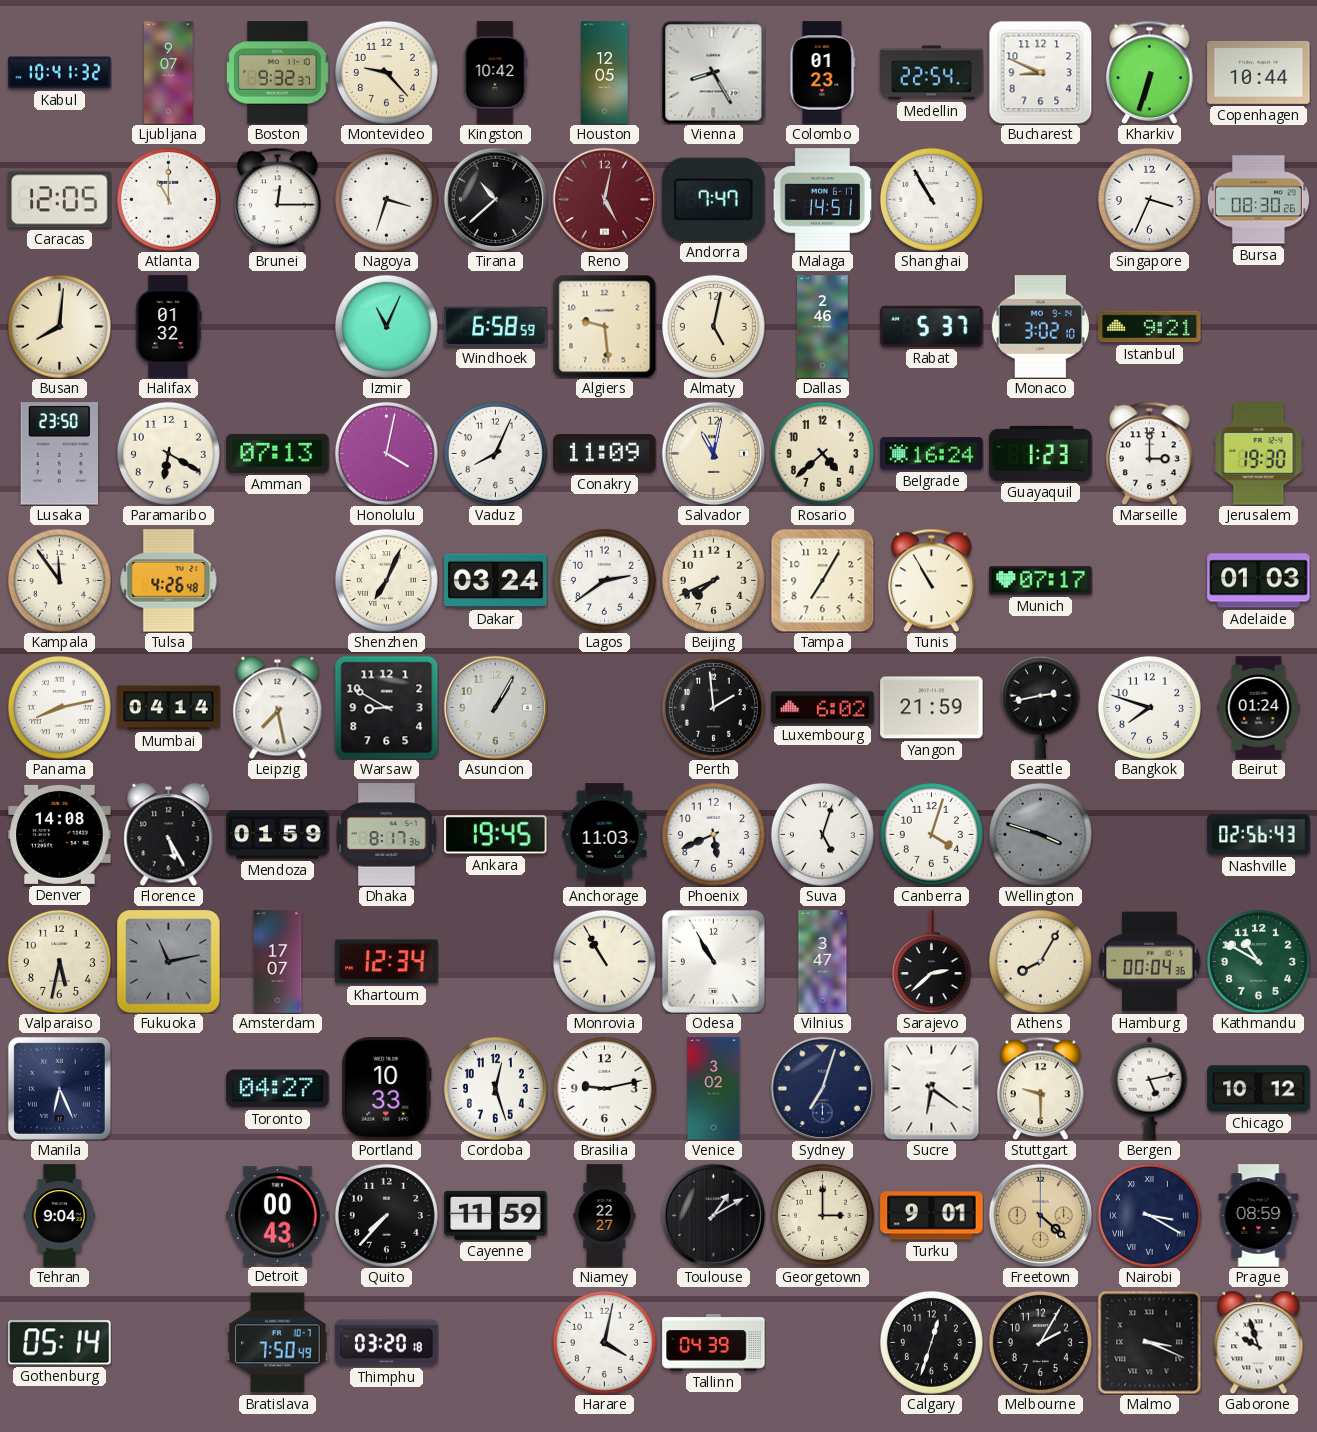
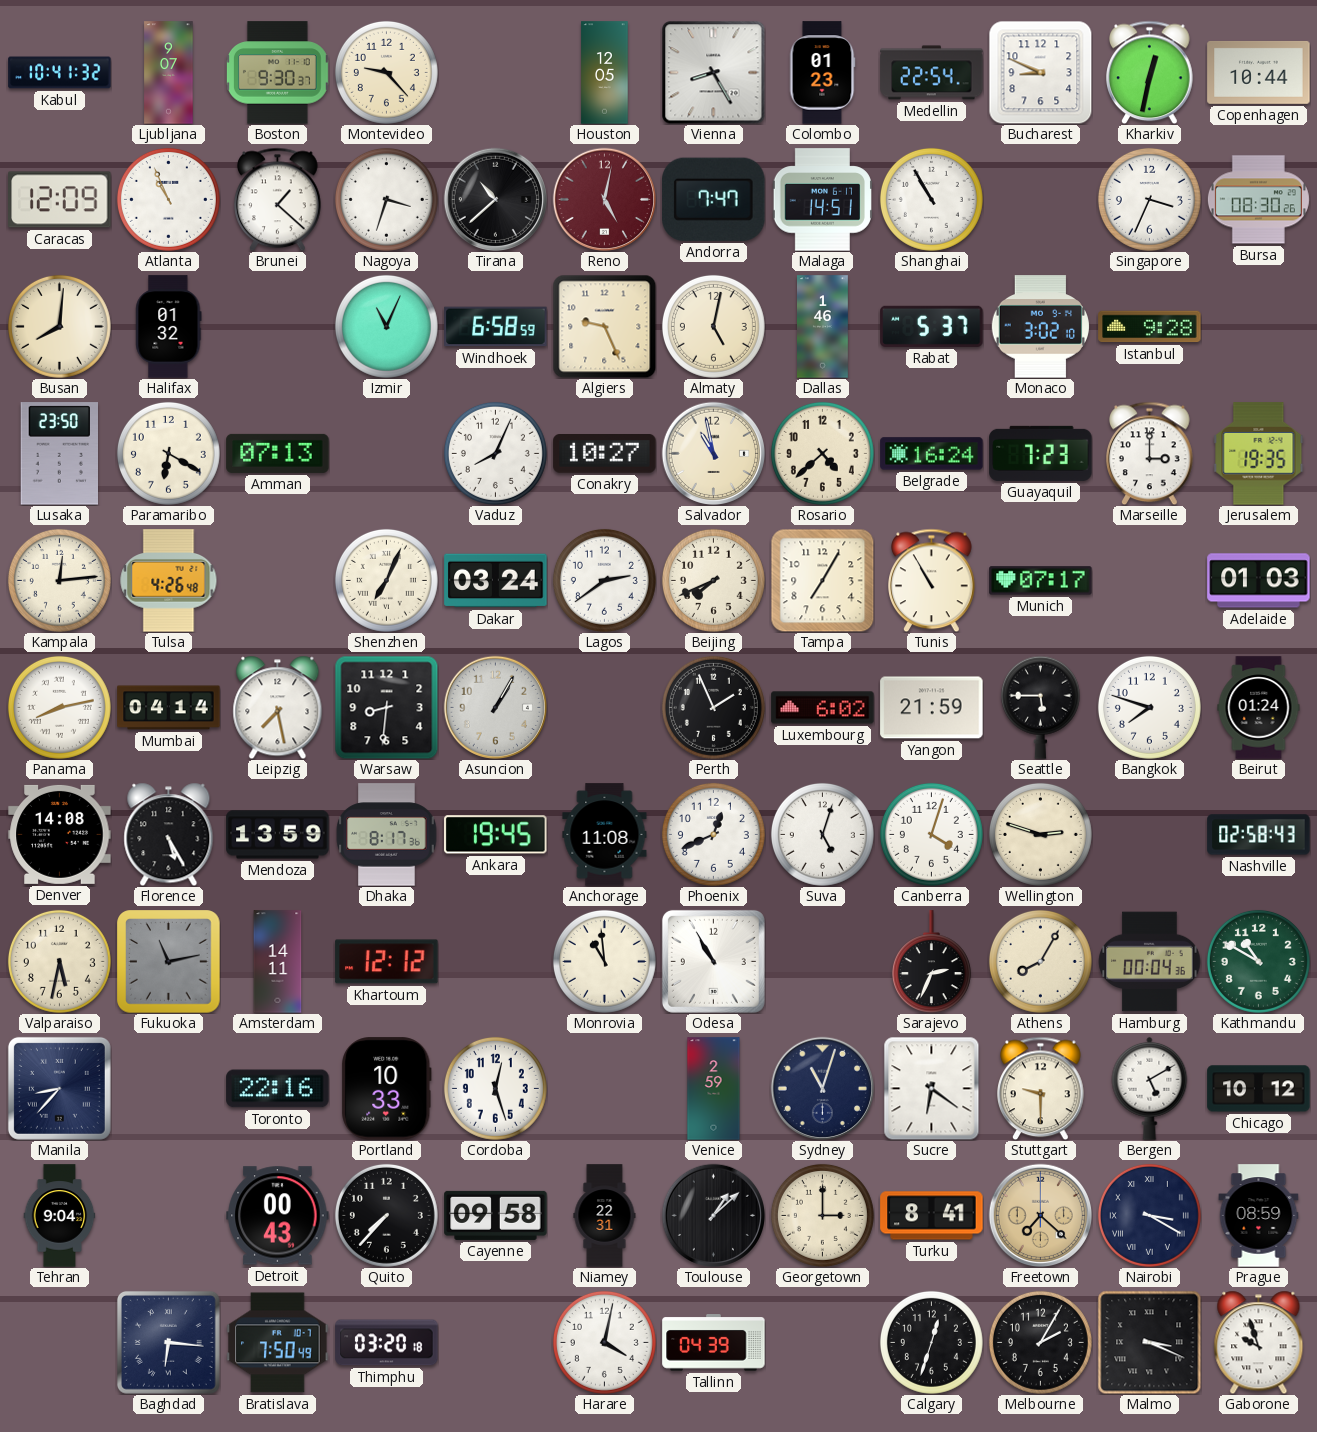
Boston: 9:32 -> 9:30 (277, 73)
Kingston: 10:42 -> none (495, 73)
Kharkiv: 6:33 -> 12:32 (1150, 72)
Caracas: 12:05 -> 12:09 (60, 200)
Atlanta: 11:00 -> 10:56 (168, 199)
Brunei: 12:15 -> 1:22 (278, 199)
Algiers: 9:29 -> 9:26 (604, 326)
Dallas: 2:46 -> 1:46 (823, 327)
Istanbul: 9:21 -> 9:28 (1150, 327)
Honolulu: 4:02 -> none (386, 453)
Conakry: 11:09 -> 10:27 (605, 454)
Salvador: 11:02 -> 10:58 (713, 453)
Guayaquil: 1:23 -> 7:23 (1041, 453)
Jerusalem: 19:30 -> 19:35 (1259, 454)
Kampala: 11:54 -> 12:14 (59, 580)
Warsaw: 8:50 -> 8:31 (386, 707)
Perth: 1:59 -> 1:56 (713, 707)
Seattle: 2:43 -> 5:45 (1040, 707)
Mendoza: 01:59 -> 13:59 (278, 835)
Anchorage: 11:03 -> 11:08 (605, 835)
Phoenix: 5:41 -> 12:41 (713, 834)
Wellington: 3:48 -> 2:48 (1040, 834)
Wellington dial: grey -> cream (1040, 834)
Nashville: 02:56 -> 02:58 (1259, 835)
Amsterdam: 17:07 -> 14:11 (278, 962)
Khartoum: 12:34 -> 12:12 (387, 962)
Monrovia: 10:55 -> 10:59 (604, 961)
Vilnius: 3:47 -> none (823, 962)
Sarajevo: 2:38 -> 2:34 (931, 962)
Manila: 6:26 -> 8:37 (59, 1088)
Toronto: 04:27 -> 22:16 (278, 1089)
Brasilia: 9:13 -> none (604, 1088)
Venice: 3:02 -> 2:59 (714, 1089)
Sydney: 7:03 -> 11:03 (822, 1088)
Bergen: 5:13 -> 5:10 (1150, 1088)
Cayenne: 11:59 -> 09:58 (496, 1215)
Niamey: 22:27 -> 22:31 (605, 1216)
Toulouse: 1:10 -> 1:08 (713, 1215)
Turku: 9:01 -> 8:41 (932, 1216)
Freetown: 4:22 -> 7:22 (1040, 1215)
Gothenburg: 05:14 -> none (60, 1343)
Baghdad: none -> 6:16 (168, 1342)
